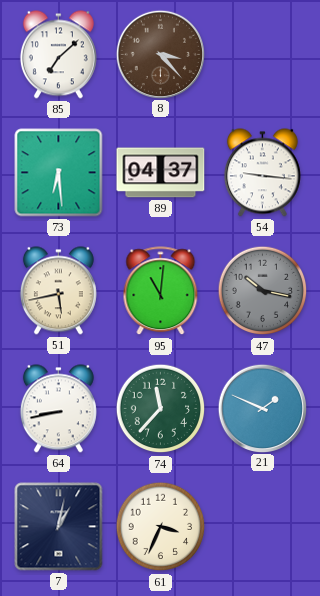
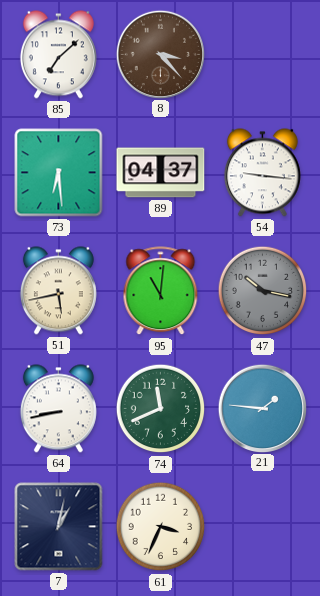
74: 11:37 -> 11:41 (161, 409)
21: 1:49 -> 1:46 (262, 408)
